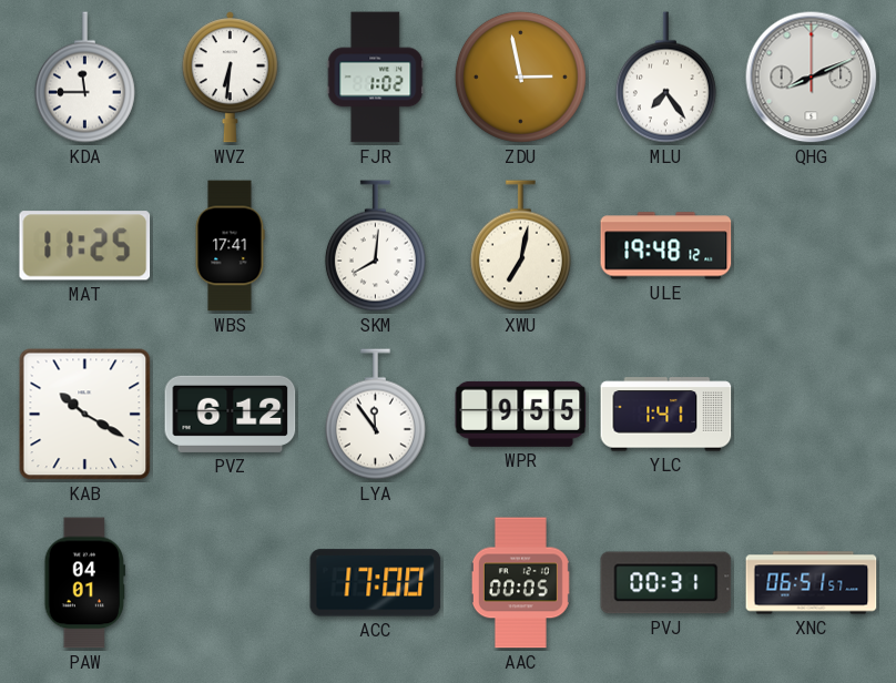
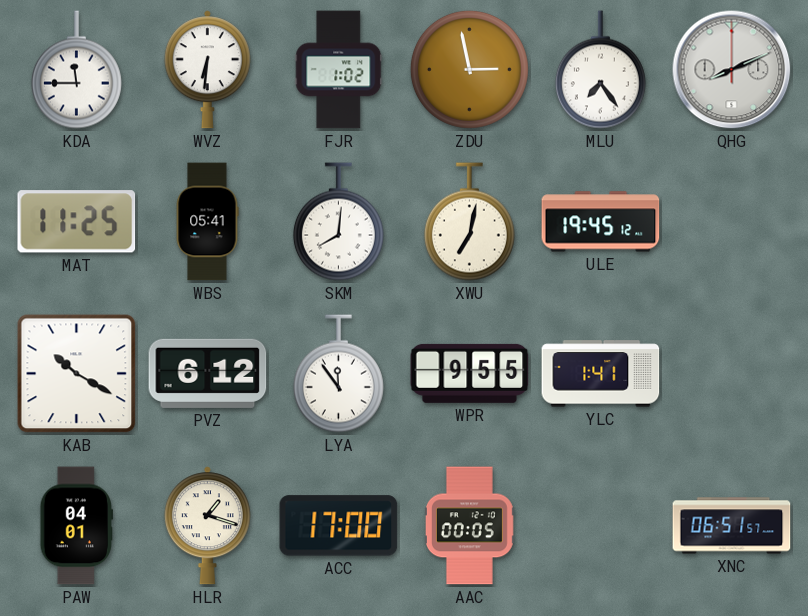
WBS: 17:41 -> 05:41 (207, 222)
ULE: 19:48 -> 19:45 (601, 222)
HLR: none -> 1:18 (207, 526)
PVJ: 00:31 -> none (666, 583)
